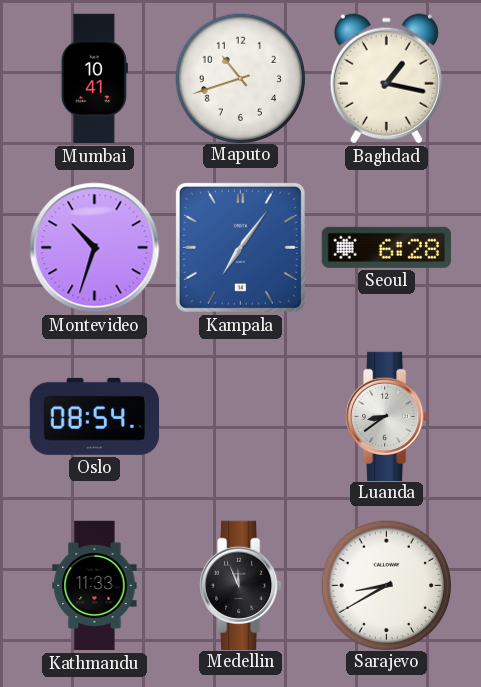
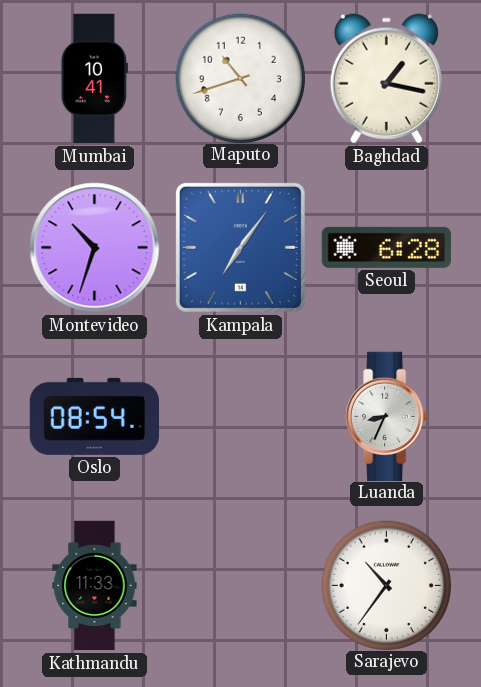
Luanda: 8:39 -> 8:34 (387, 416)
Medellin: 11:56 -> none (241, 585)
Sarajevo: 8:40 -> 10:36 (386, 585)
